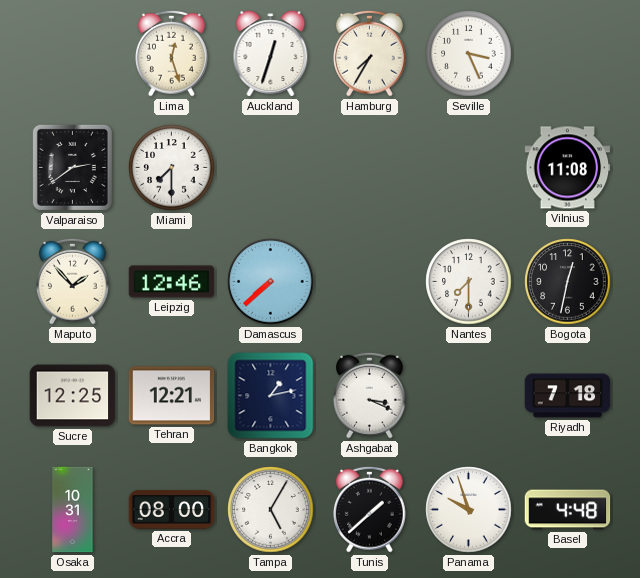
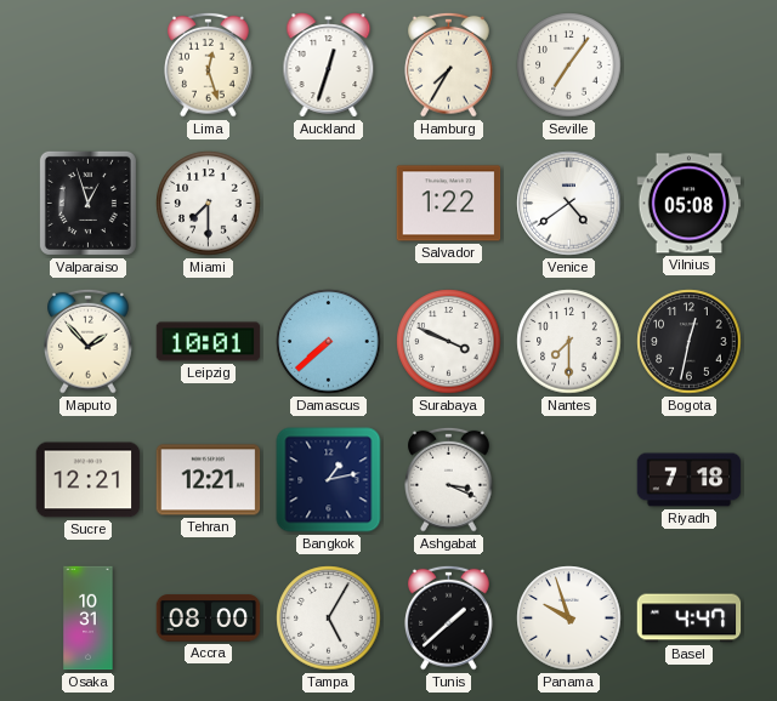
Seville: 3:26 -> 7:06 (569, 65)
Valparaiso: 2:39 -> 12:57 (87, 203)
Salvador: none -> 1:22 (449, 204)
Venice: none -> 4:39 (569, 204)
Vilnius: 11:08 -> 05:08 (690, 204)
Leipzig: 12:46 -> 10:01 (209, 342)
Surabaya: none -> 3:49 (449, 342)
Sucre: 12:25 -> 12:21 (89, 480)
Basel: 4:48 -> 4:47 (690, 619)
